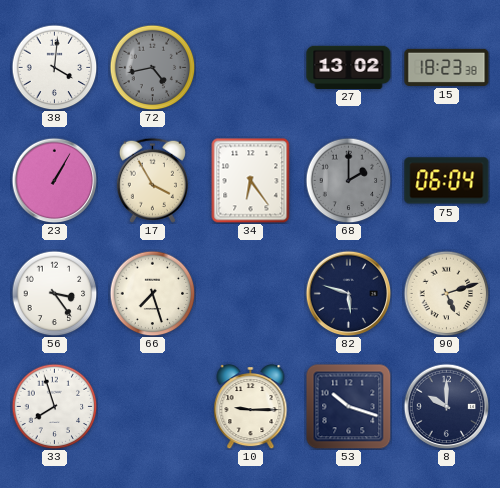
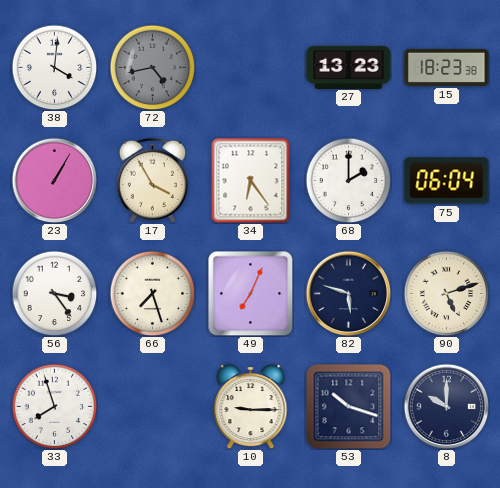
27: 13:02 -> 13:23 (349, 67)
68 dial: grey -> white (348, 180)
49: none -> 7:04 (250, 293)
